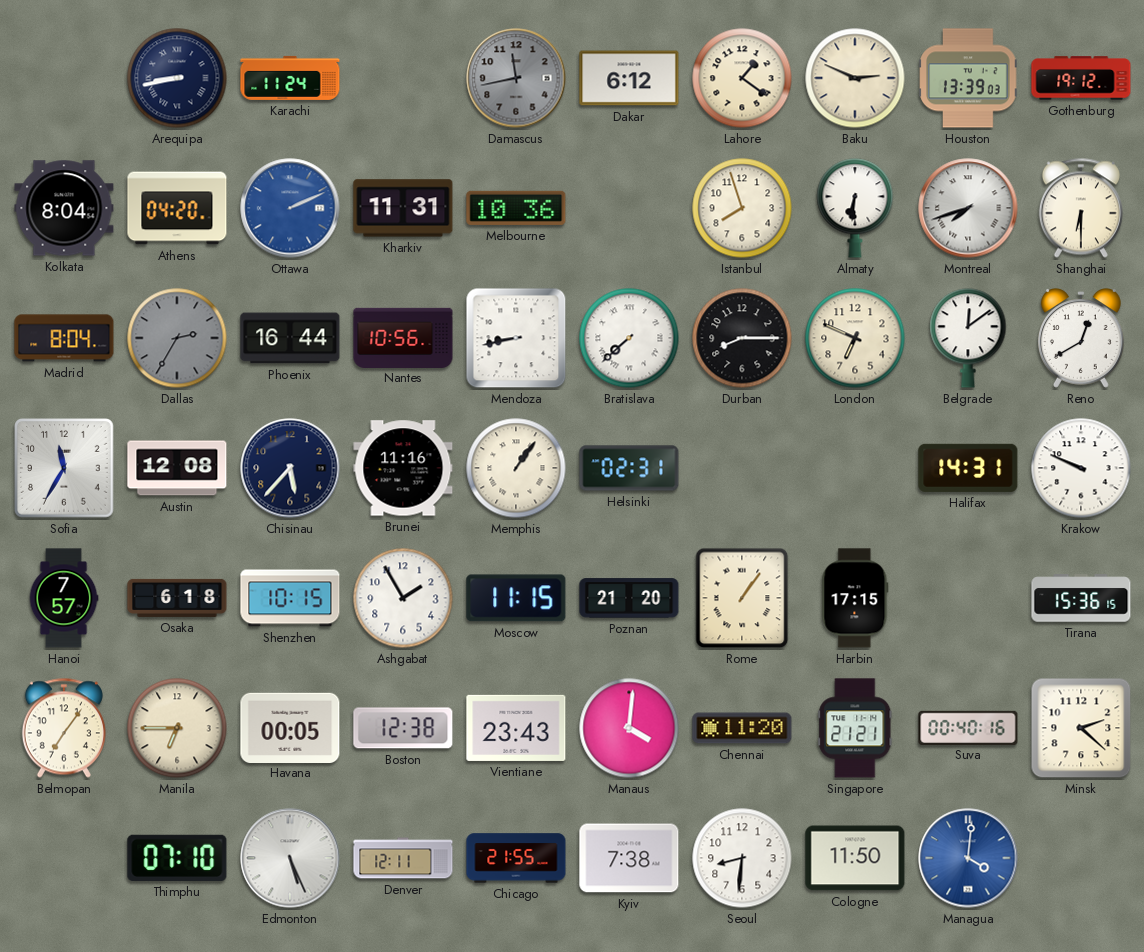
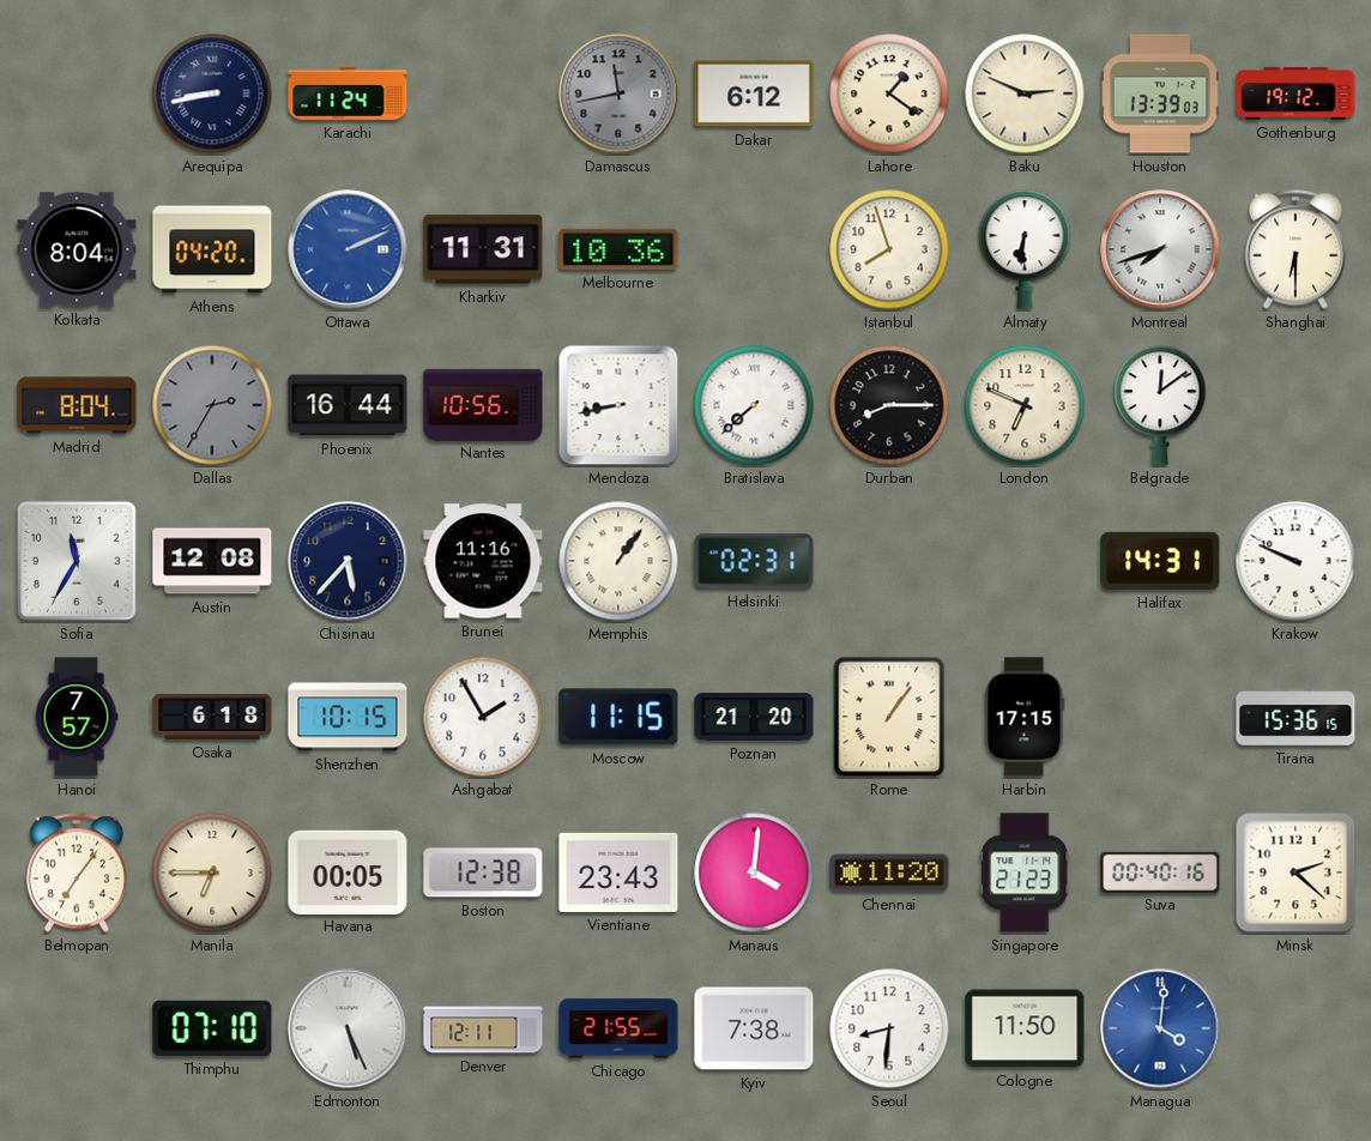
Reno: 12:40 -> none (1081, 338)
Singapore: 21:21 -> 21:23 (1025, 873)
